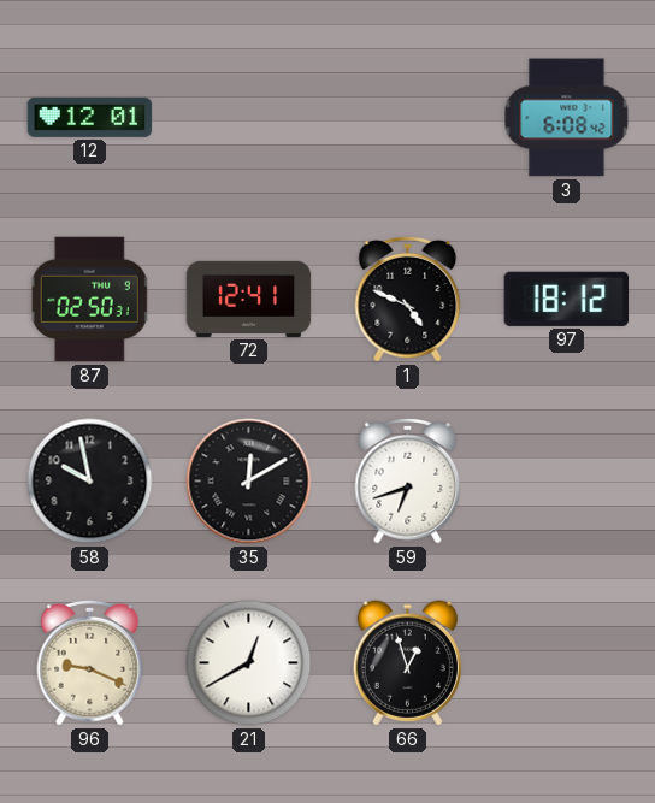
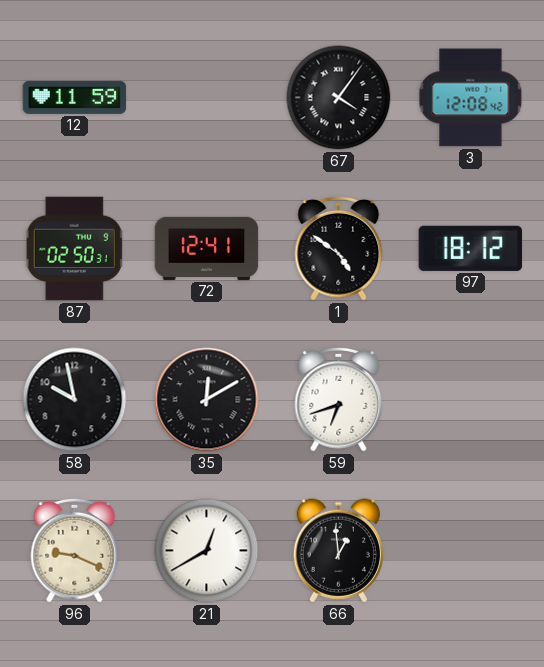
12: 12:01 -> 11:59 (75, 97)
67: none -> 4:06 (339, 98)
3: 6:08 -> 12:08 (471, 98)
1: 4:49 -> 4:51 (339, 248)
66: 12:57 -> 12:59 (338, 551)
